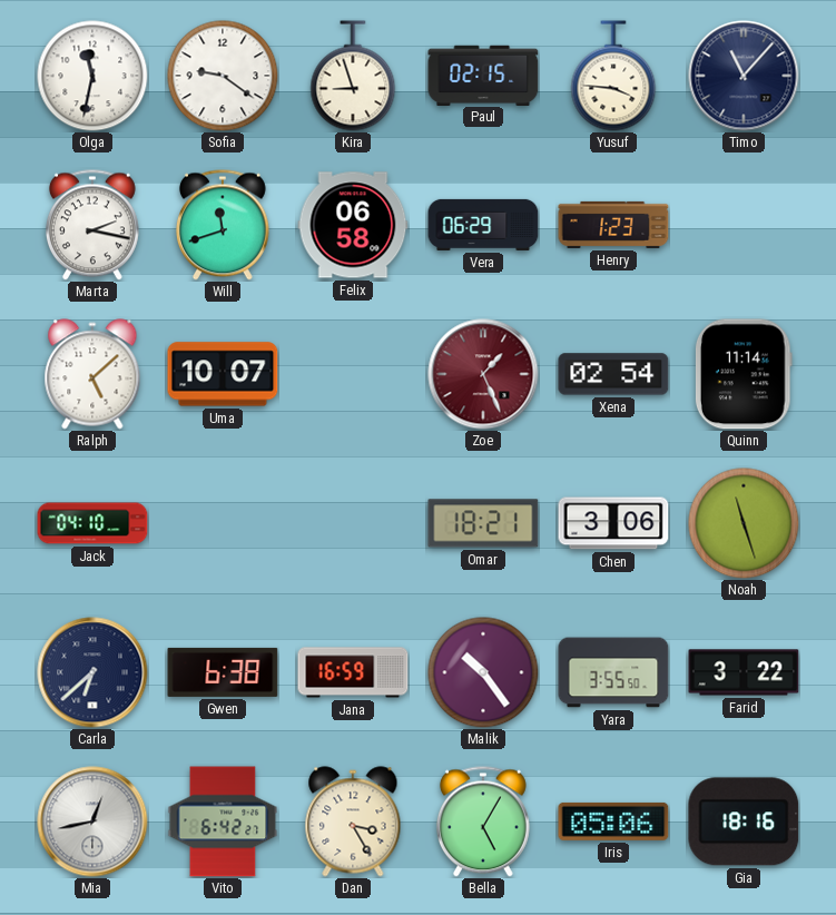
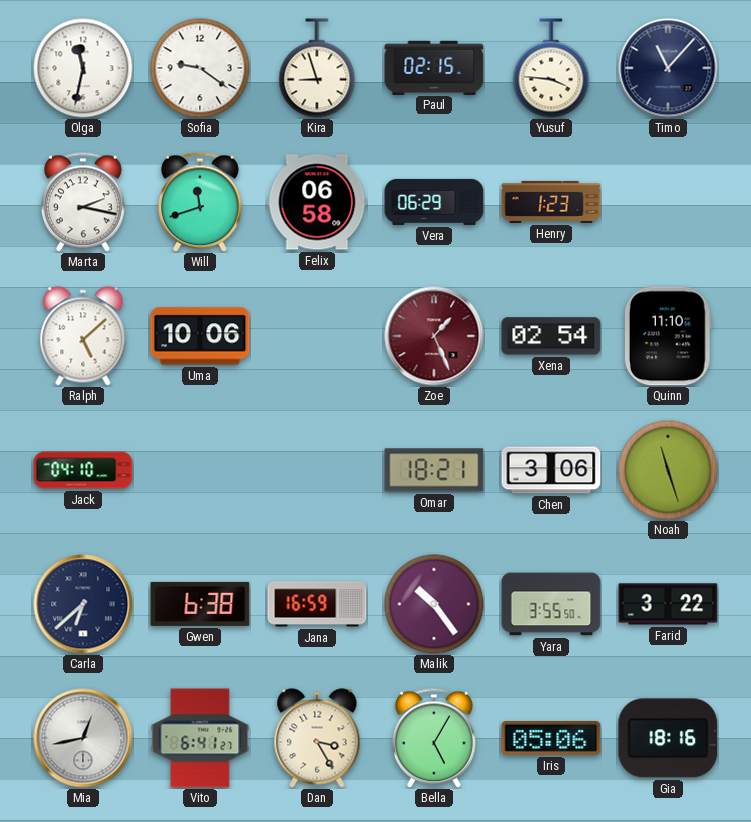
Uma: 10:07 -> 10:06 (200, 336)
Quinn: 11:14 -> 11:10 (668, 336)
Vito: 6:42 -> 6:41 (200, 738)
